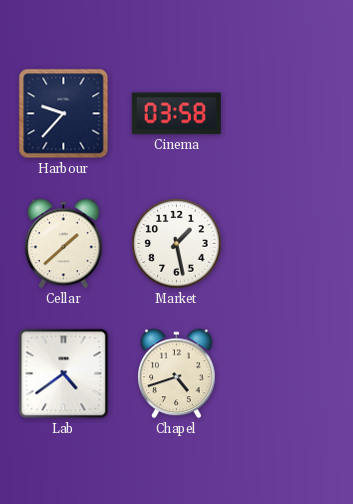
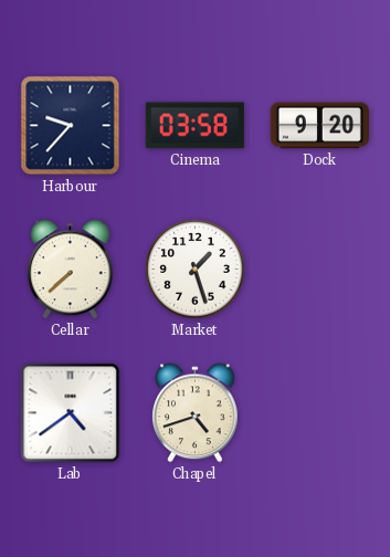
Dock: none -> 9:20 (319, 126)
Cellar: 1:38 -> 7:38 (71, 270)
Market: 1:28 -> 1:27 (196, 270)
